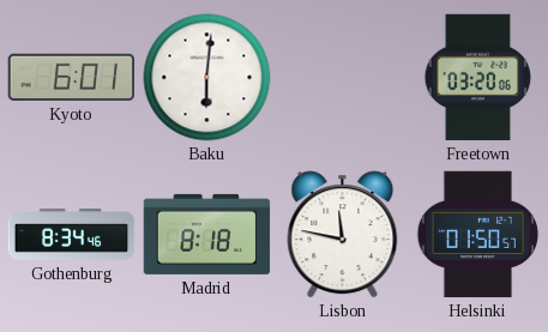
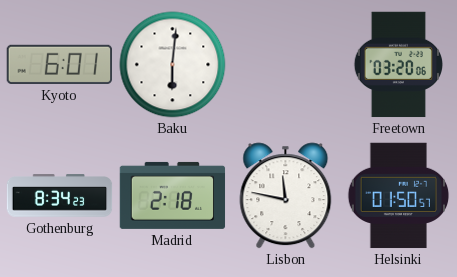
Gothenburg: 8:34:46 -> 8:34:23 (60, 196)
Madrid: 8:18 -> 2:18 (173, 195)
